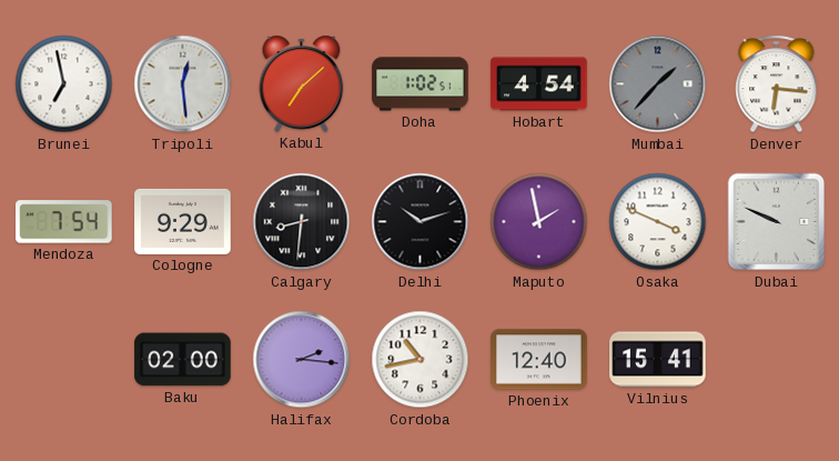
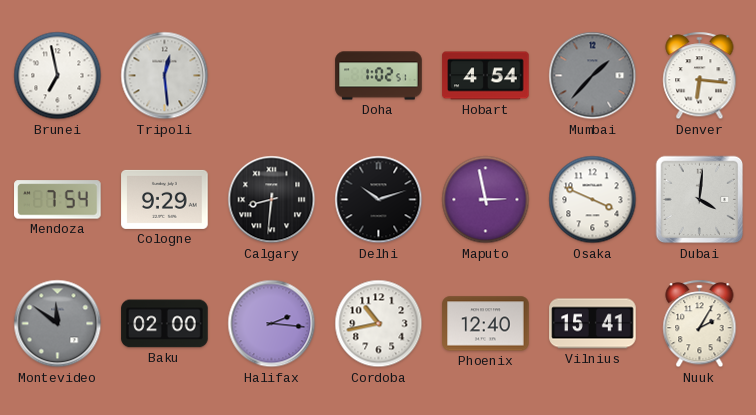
Kabul: 7:08 -> none (302, 83)
Maputo: 1:58 -> 2:58 (486, 200)
Dubai: 9:49 -> 4:01 (700, 200)
Montevideo: none -> 11:51 (58, 324)
Nuuk: none -> 2:05 (700, 324)
